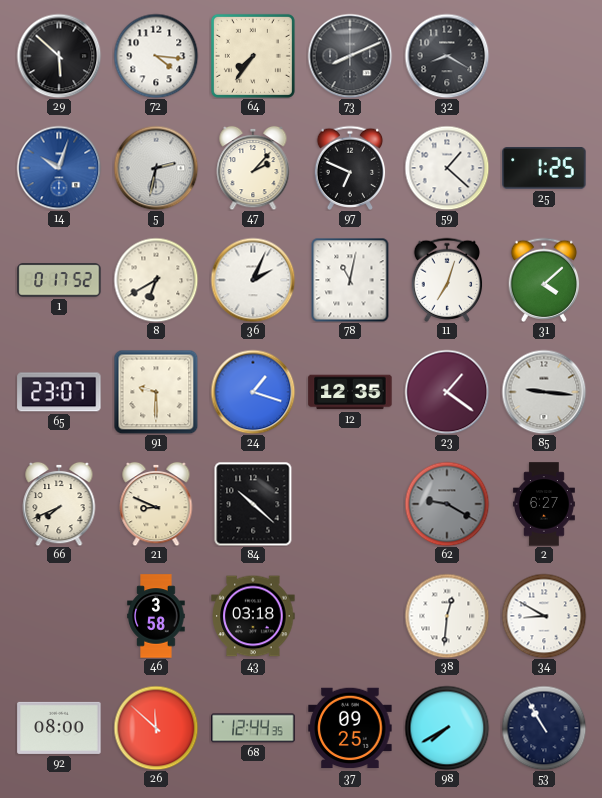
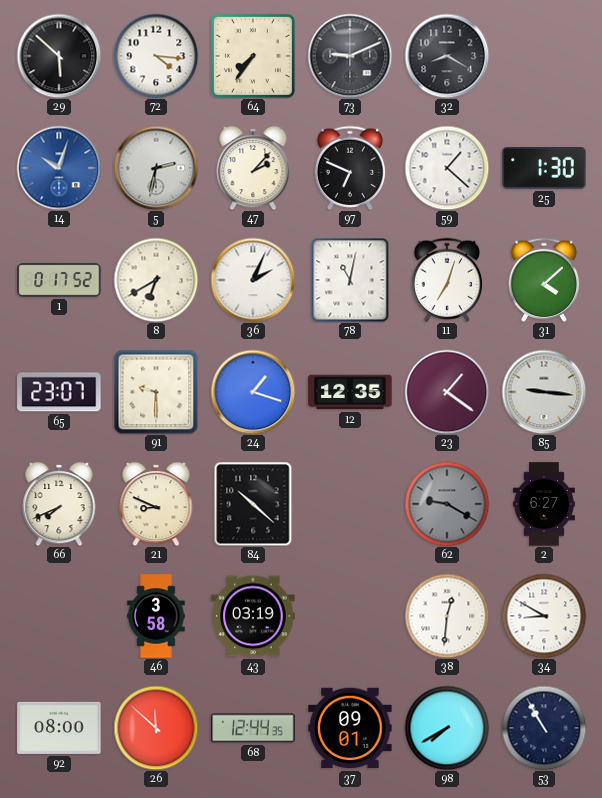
73: 8:11 -> 9:11 (350, 56)
25: 1:25 -> 1:30 (544, 169)
43: 03:18 -> 03:19 (253, 616)
37: 09:25 -> 09:01 (350, 728)
